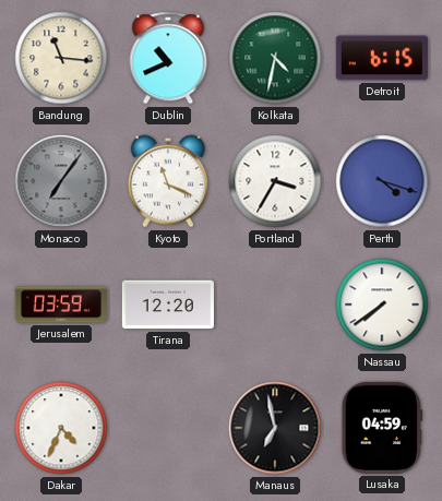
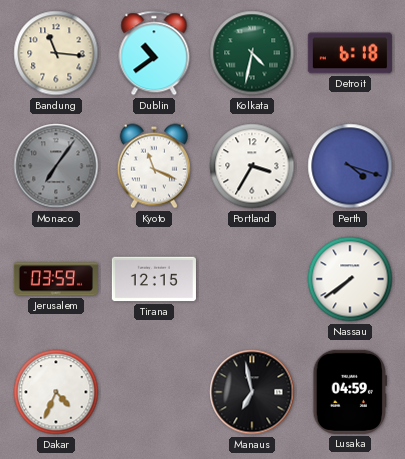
Dublin: 10:41 -> 10:39 (154, 53)
Detroit: 6:15 -> 6:18 (350, 53)
Tirana: 12:20 -> 12:15 (154, 279)
